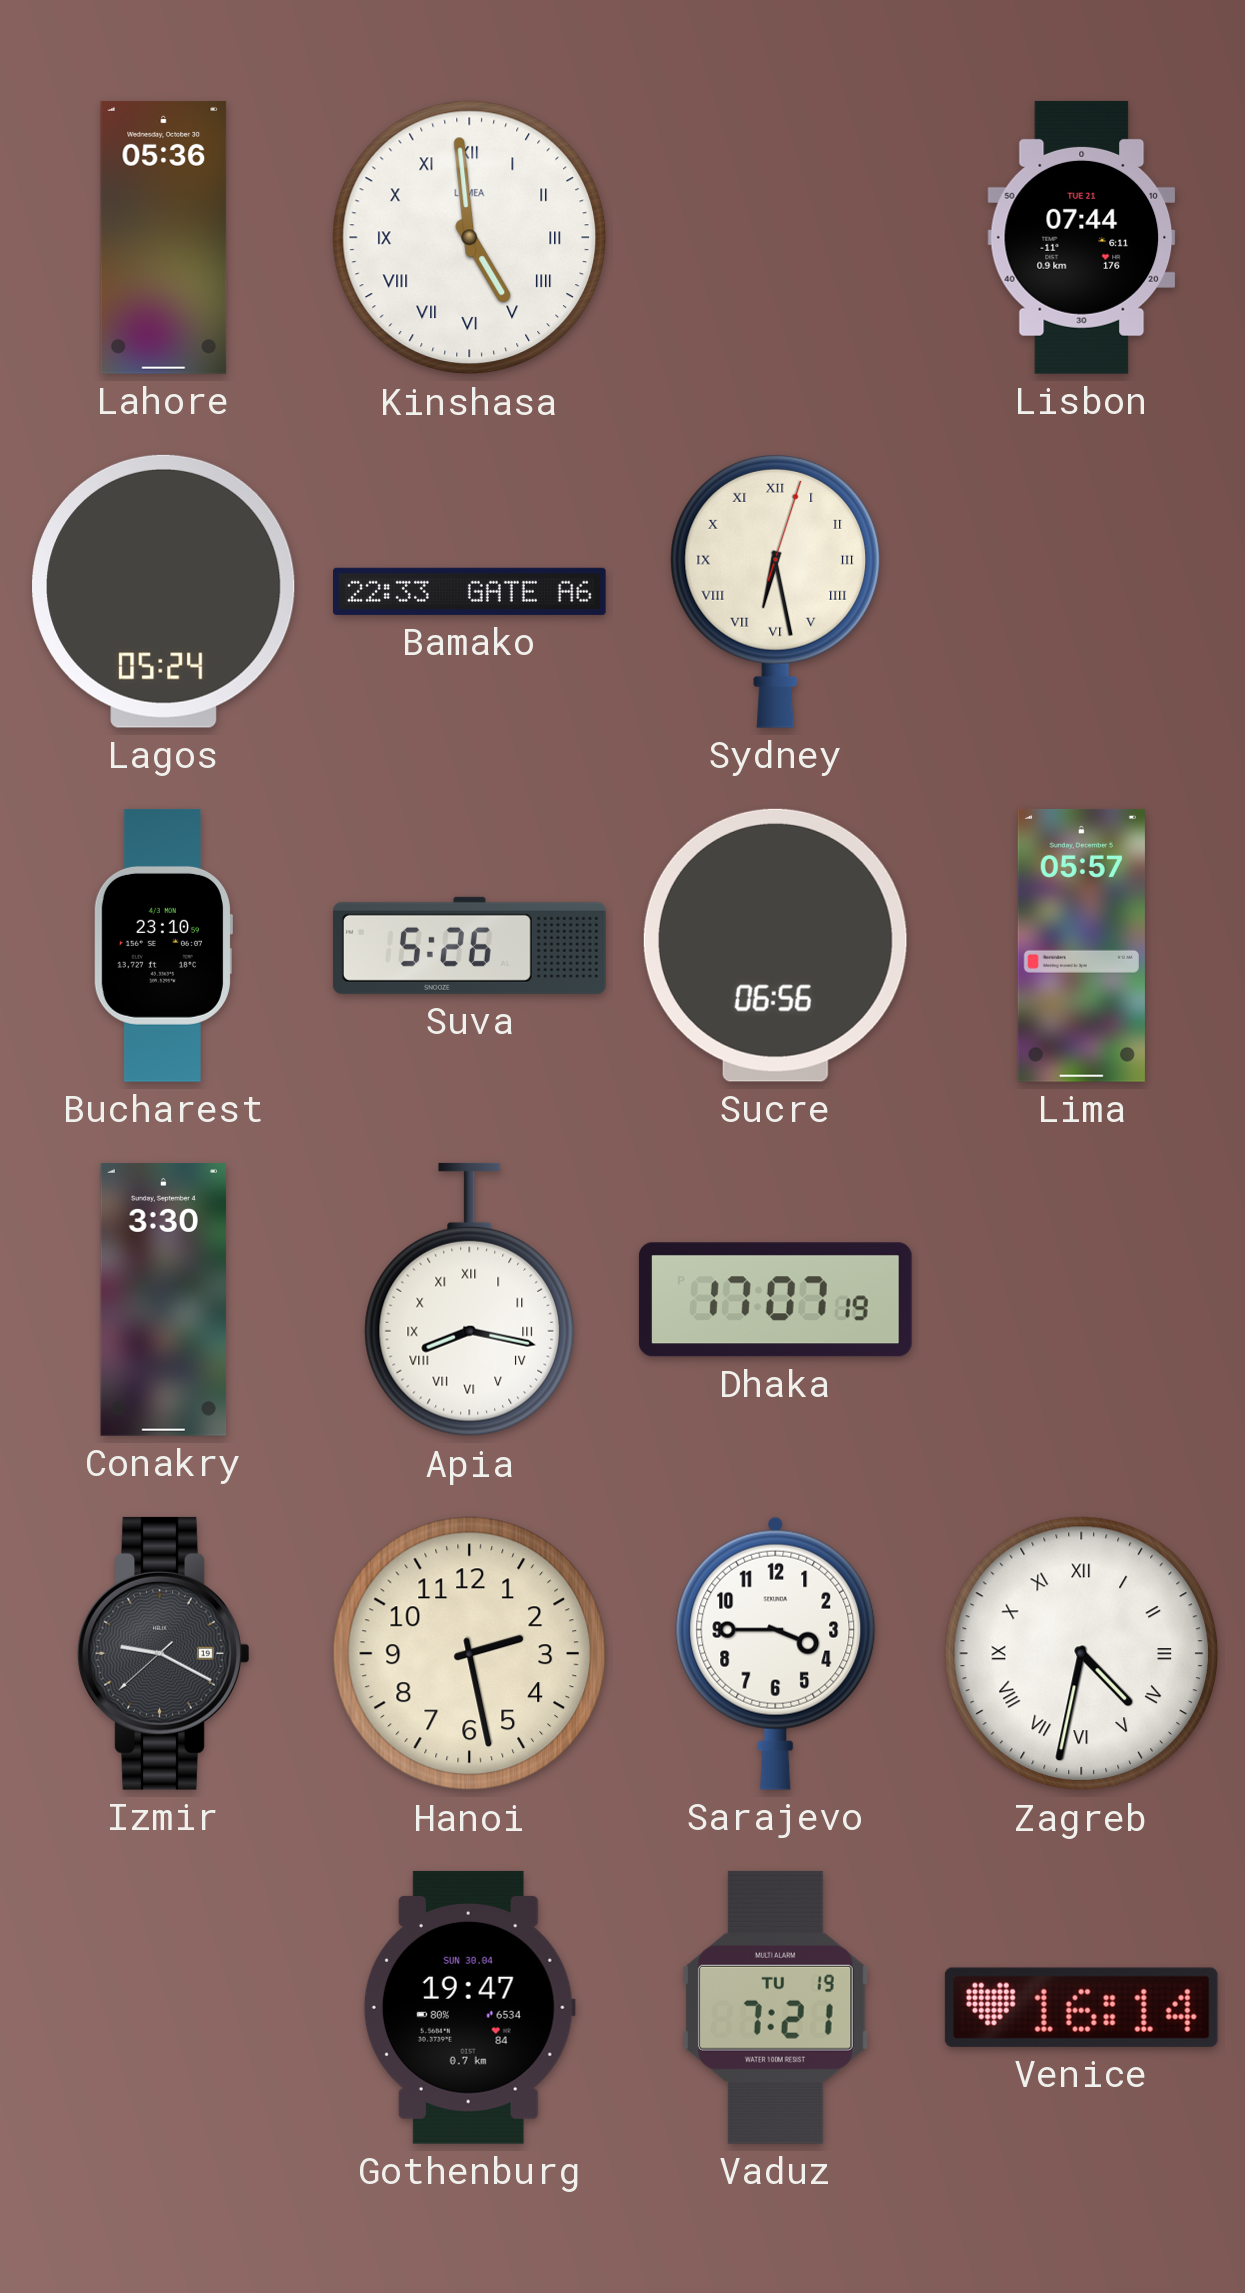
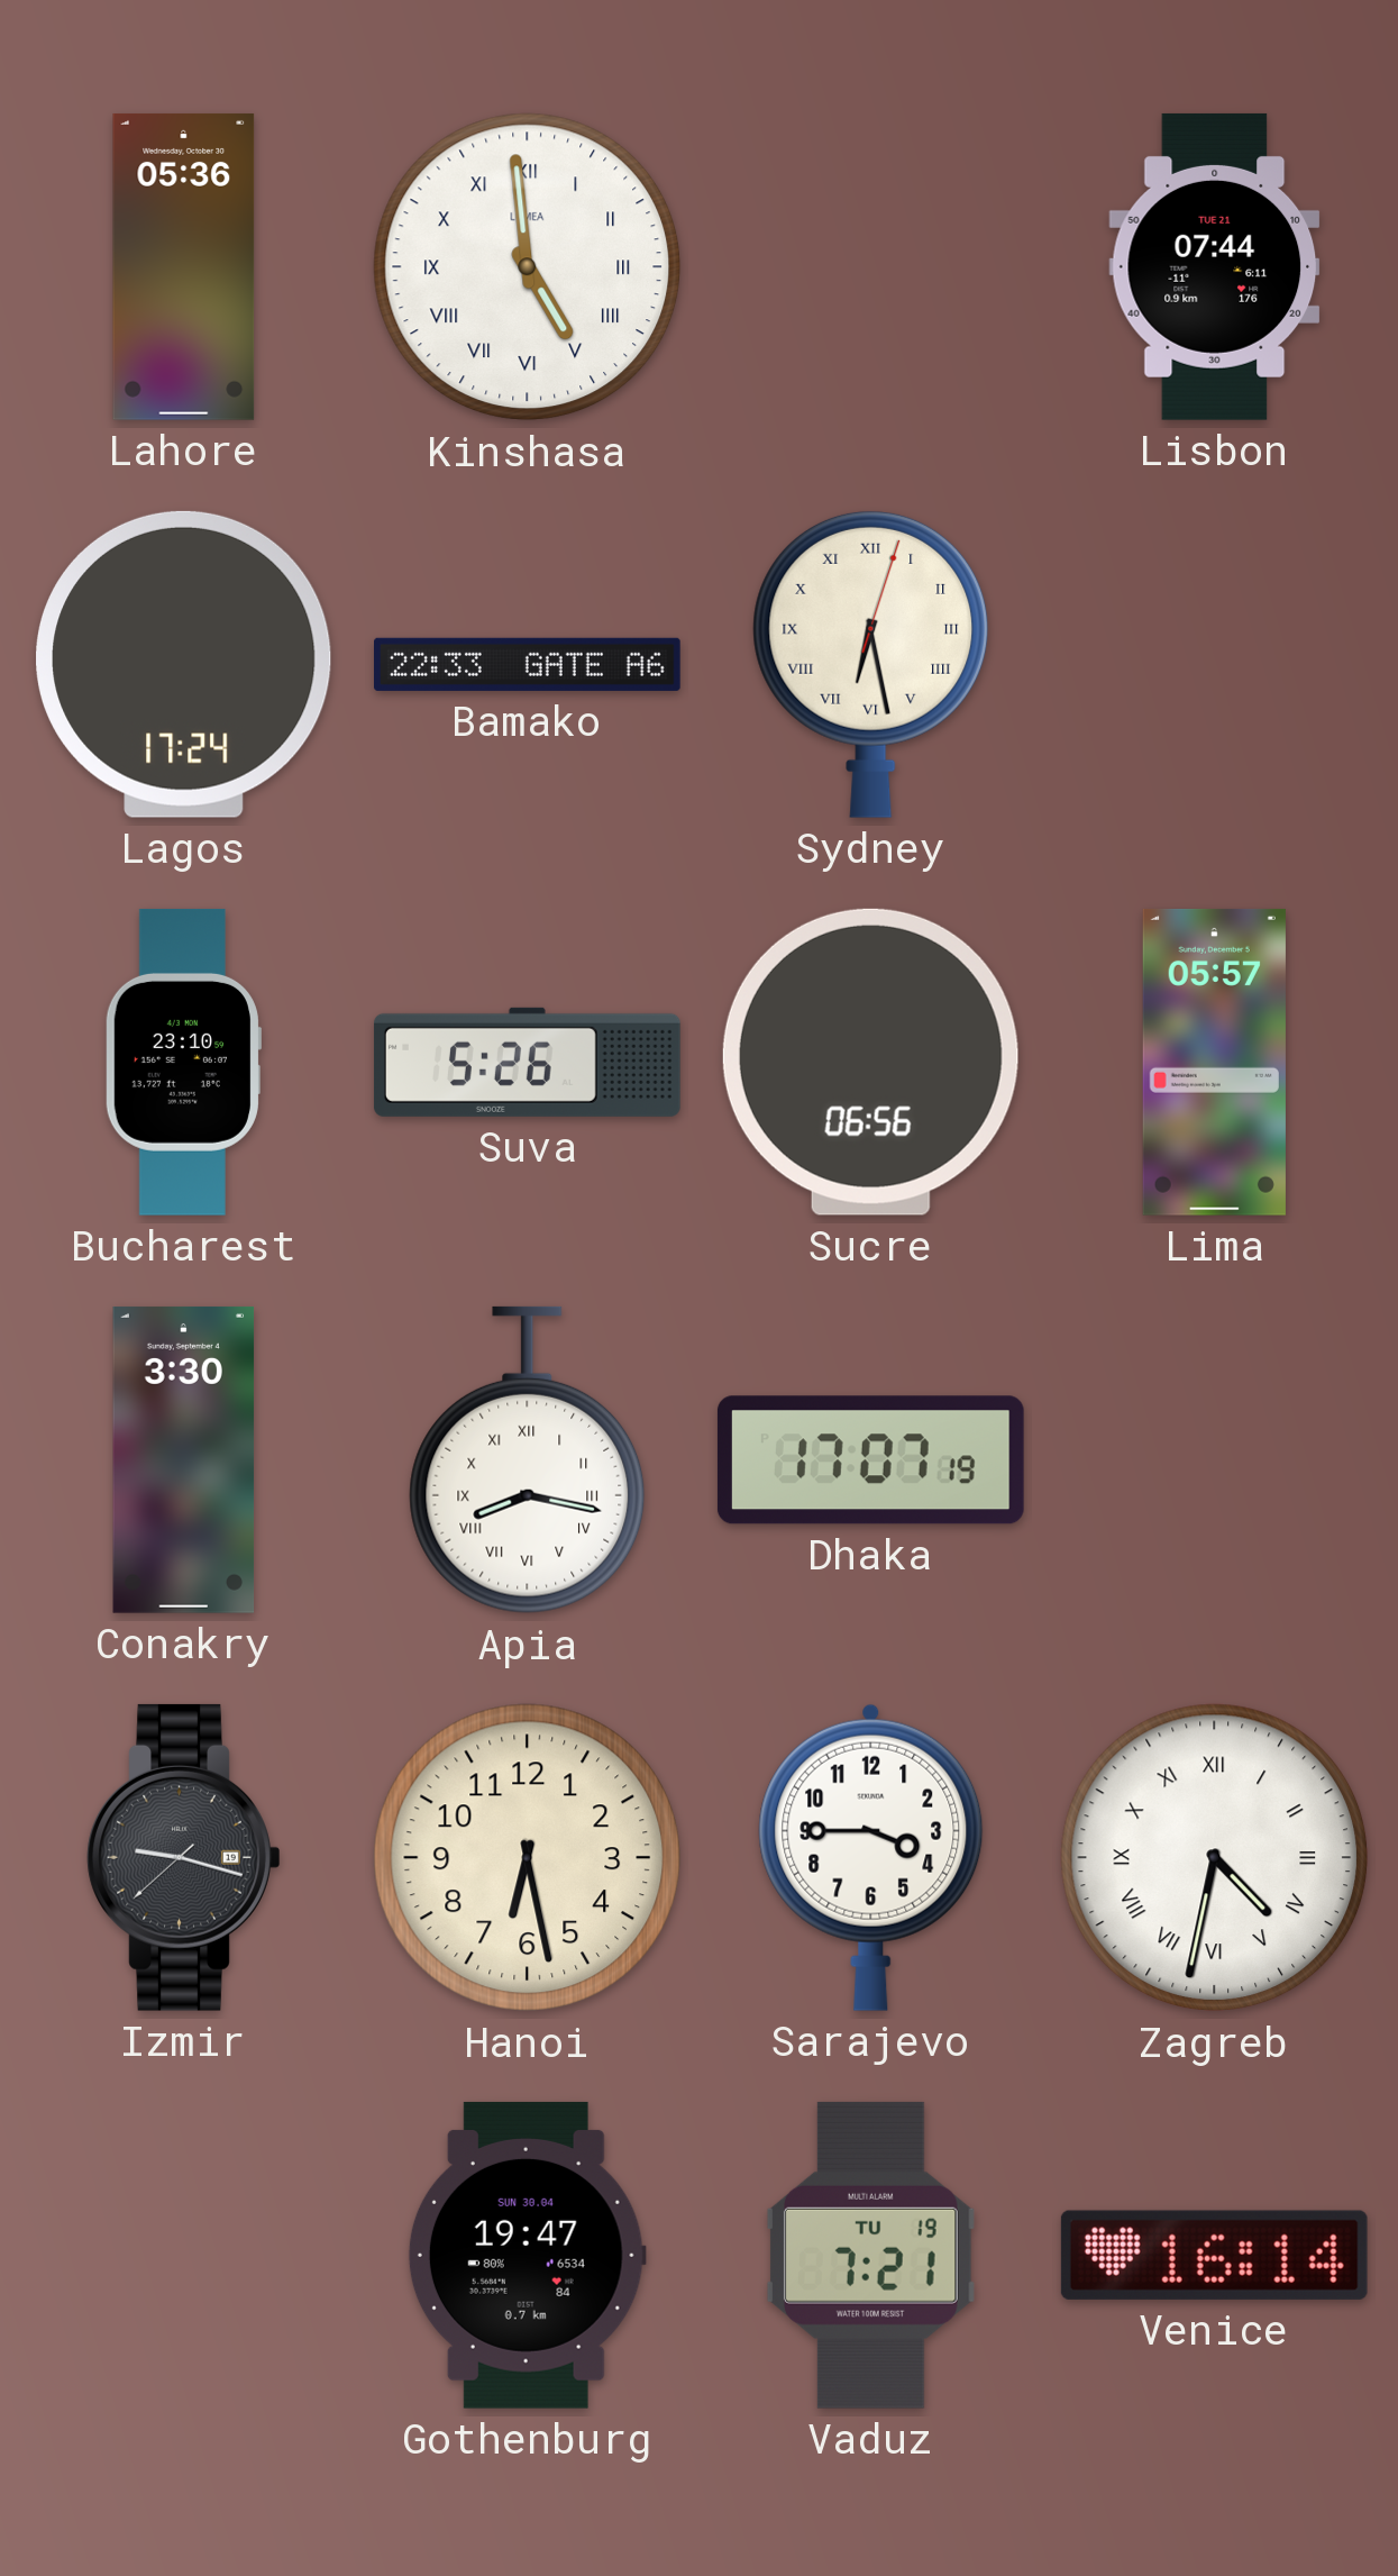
Lagos: 05:24 -> 17:24 (184, 664)
Izmir: 9:19 -> 9:17 (184, 1857)
Hanoi: 2:28 -> 6:28 (528, 1858)
